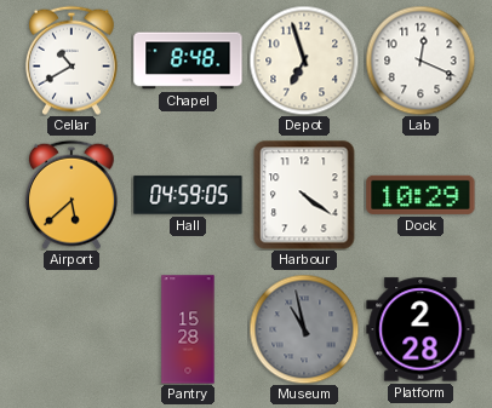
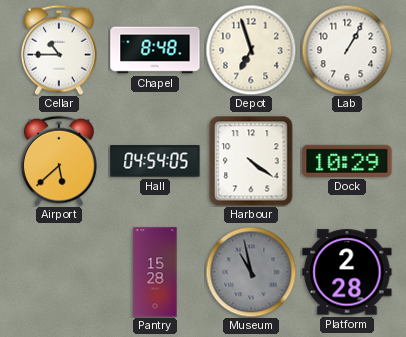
Cellar: 10:40 -> 10:45 (59, 50)
Lab: 12:19 -> 1:05 (347, 50)
Hall: 04:59 -> 04:54 (155, 161)
